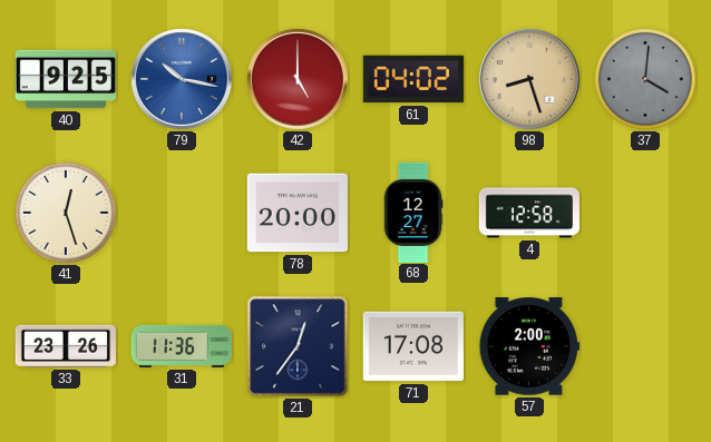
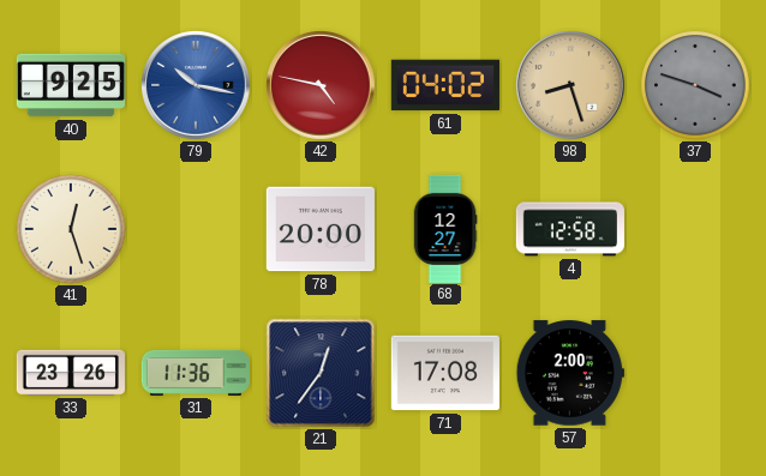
42: 5:00 -> 4:47 (322, 86)
37: 4:01 -> 3:48 (695, 85)
